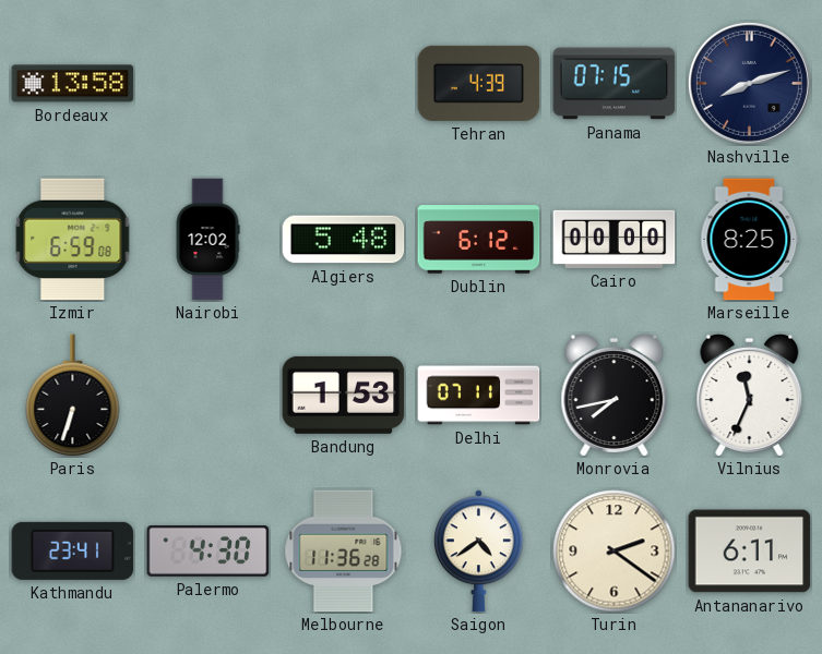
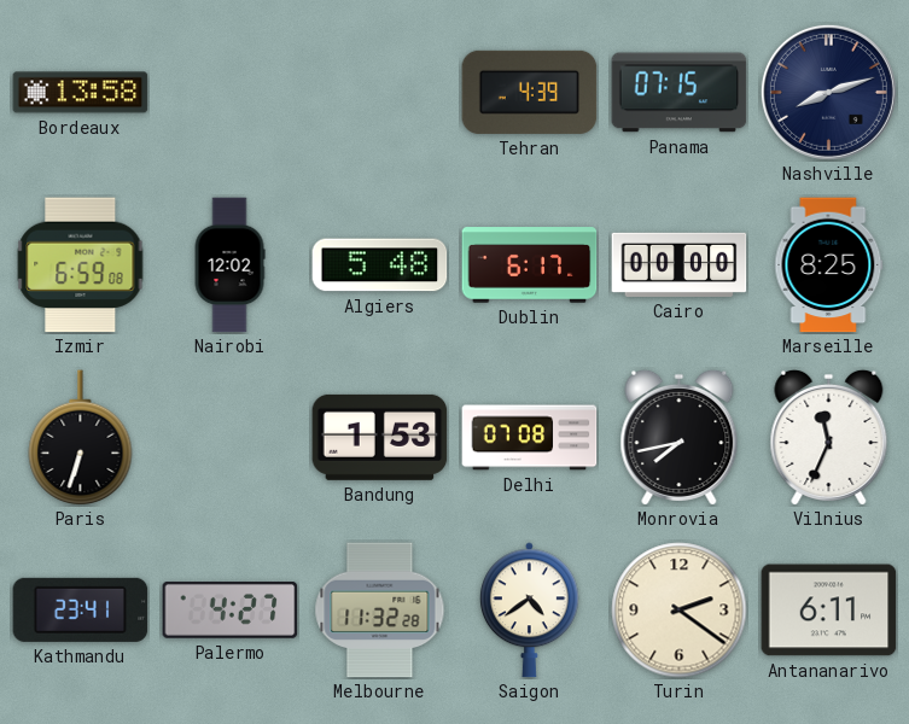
Dublin: 6:12 -> 6:17 (530, 265)
Delhi: 07:11 -> 07:08 (530, 438)
Palermo: 4:30 -> 4:27 (231, 611)
Melbourne: 11:36 -> 11:32 (380, 611)
